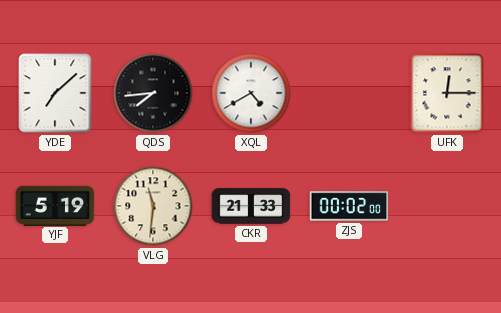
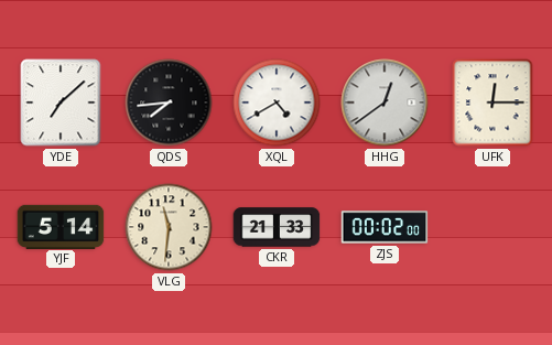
HHG: none -> 12:39 (385, 103)
YJF: 5:19 -> 5:14 (61, 226)
